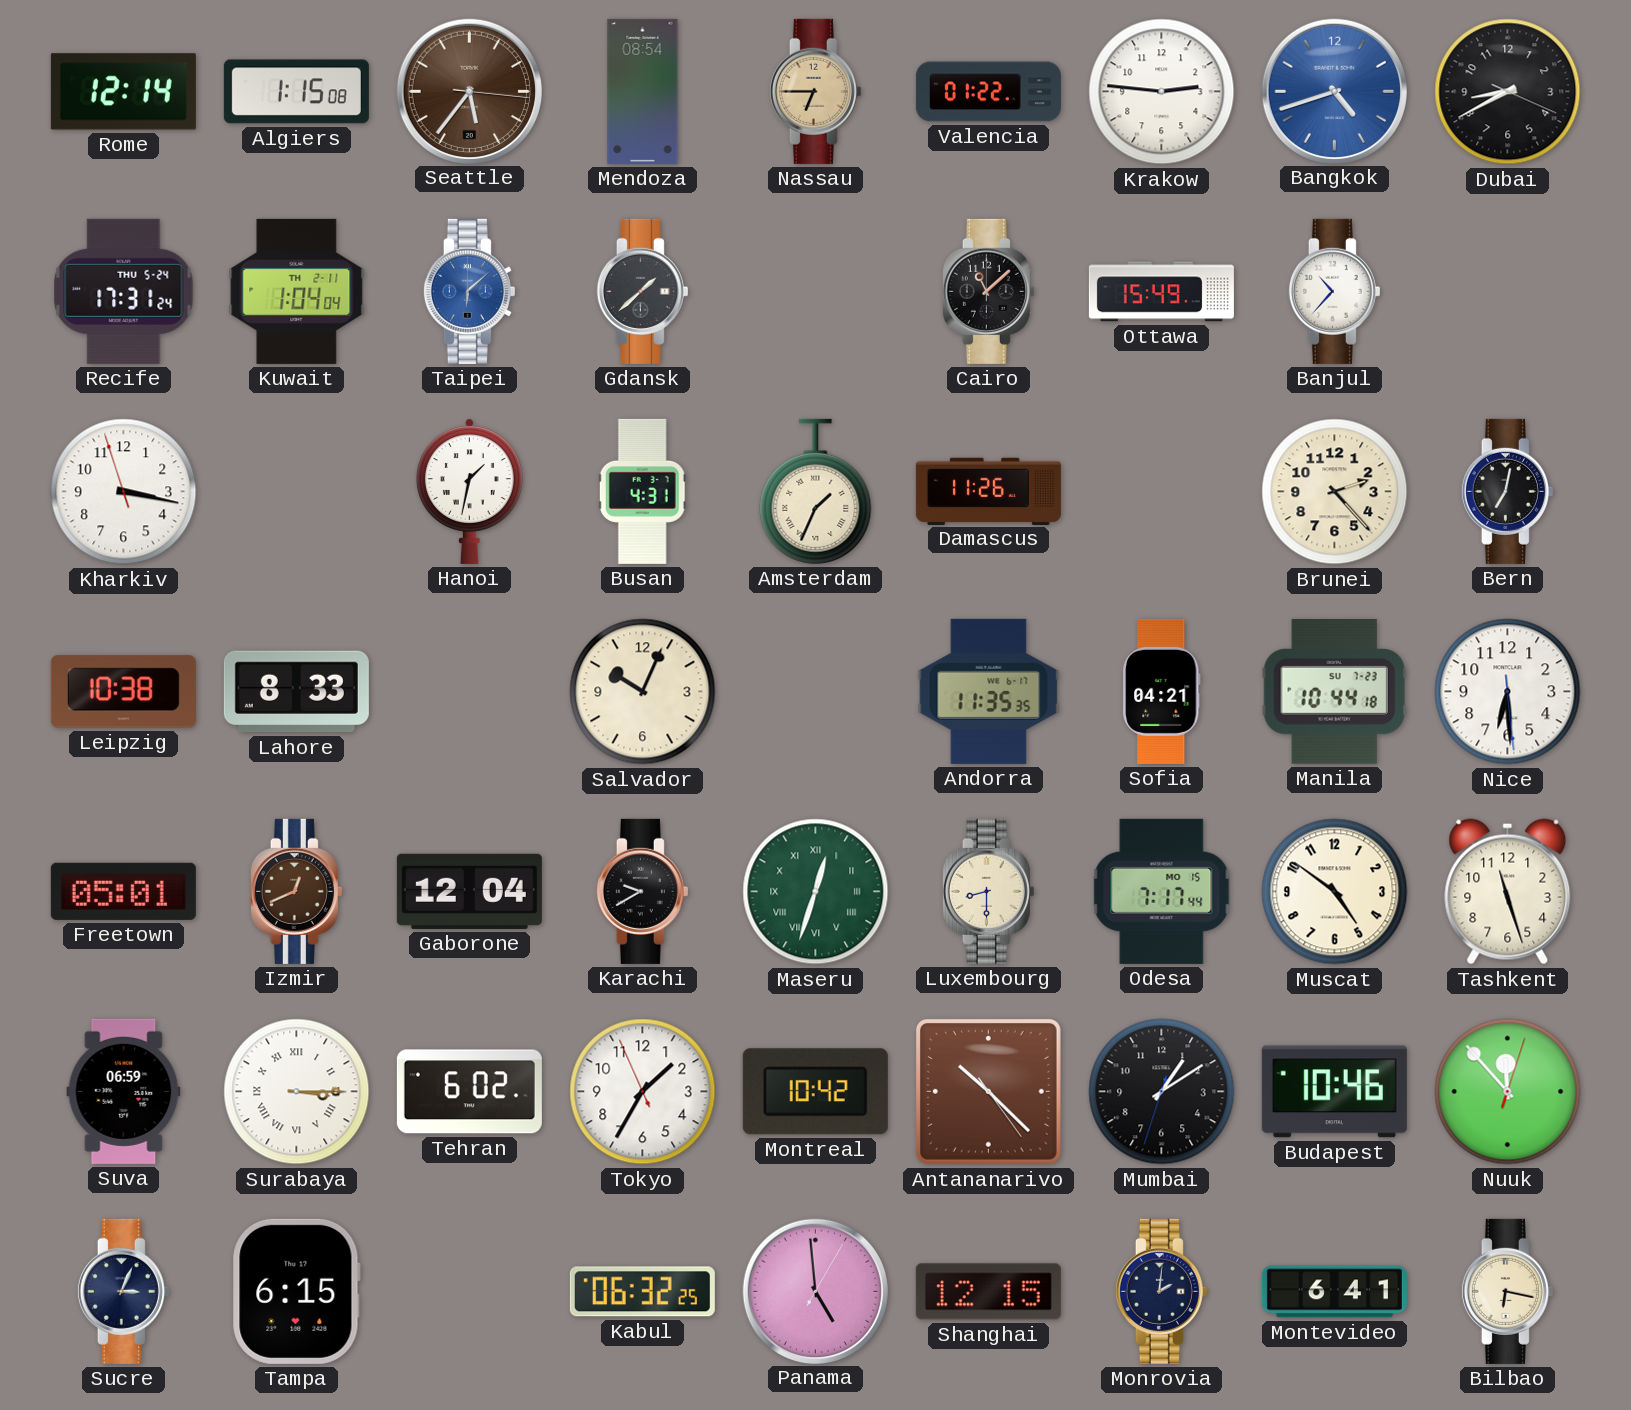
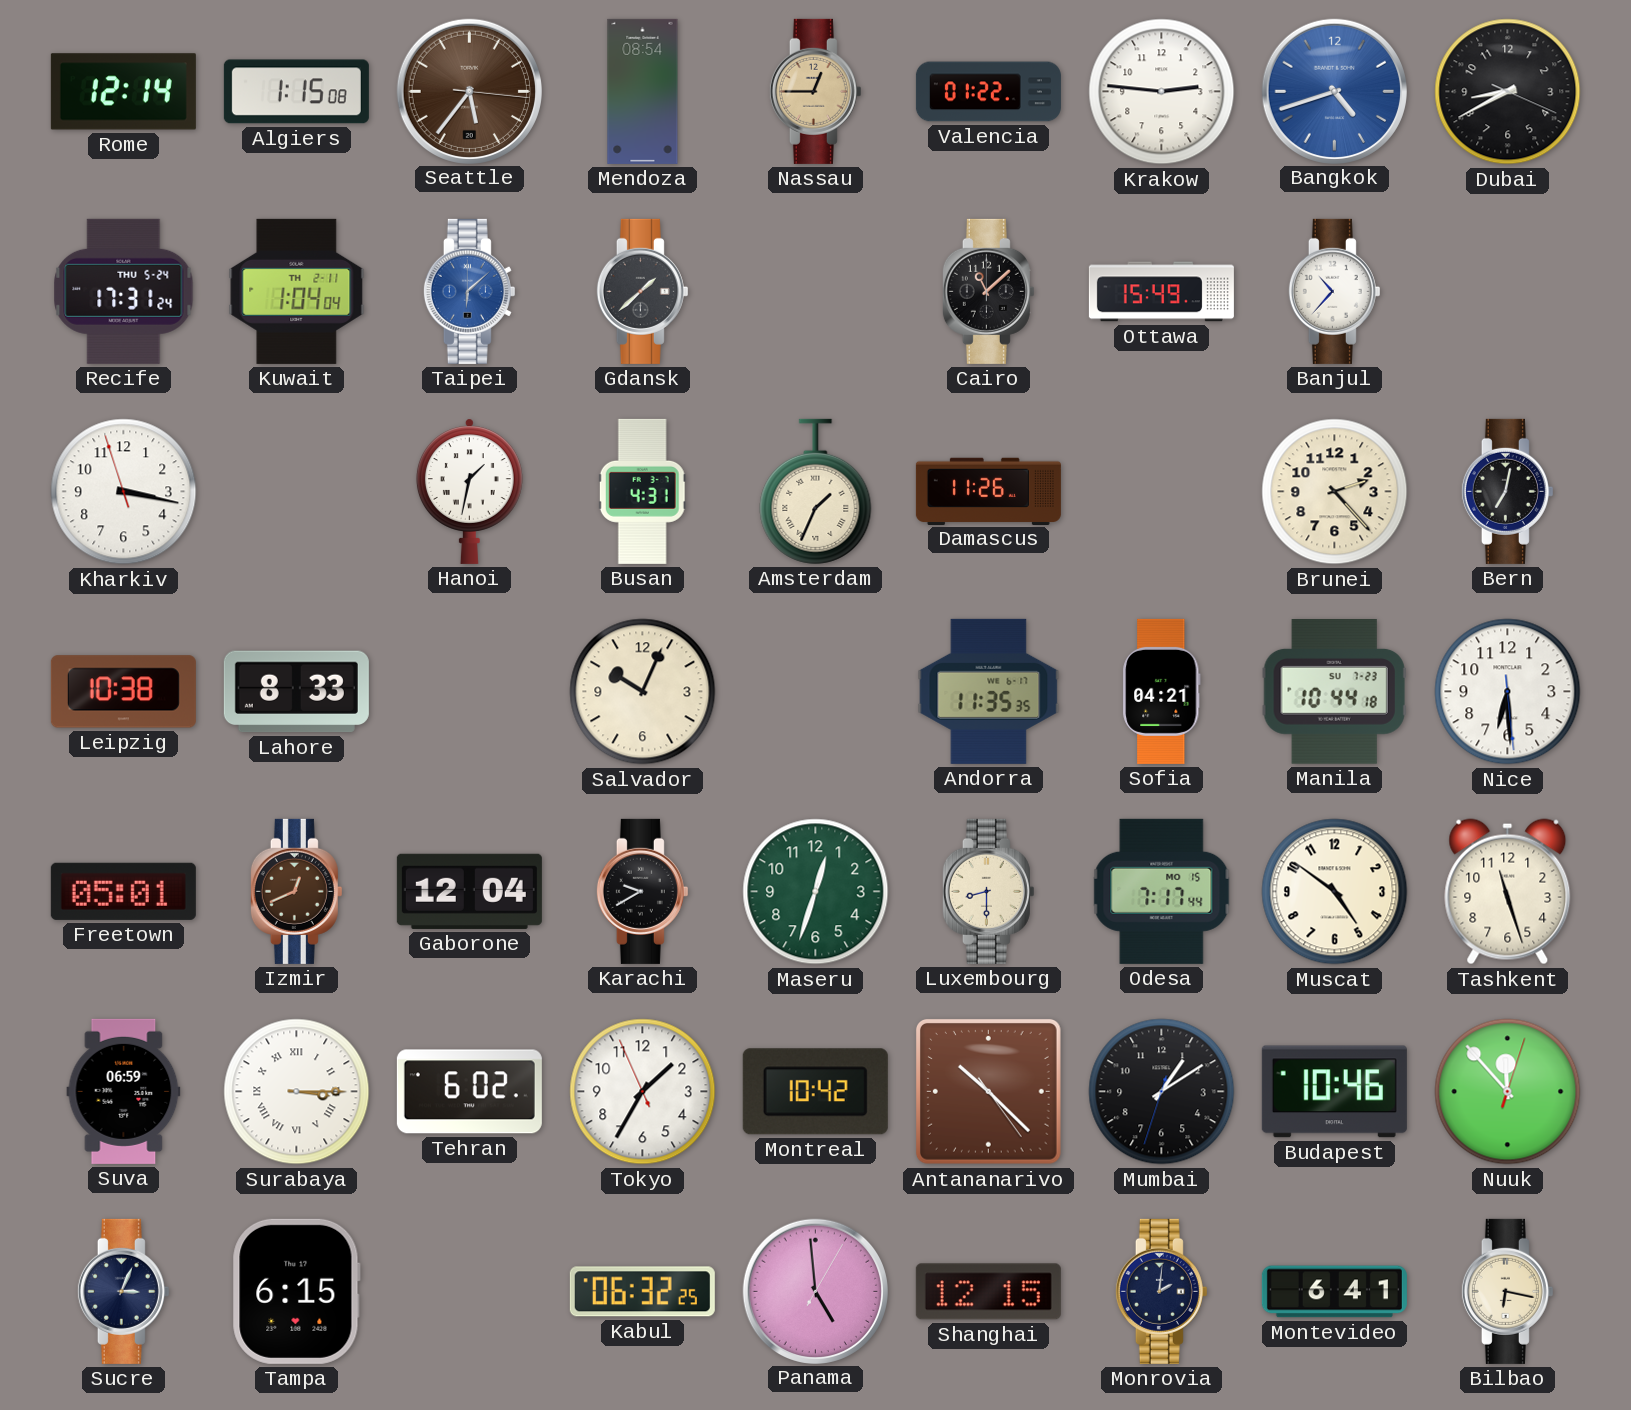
Nassau: 6:45 -> 12:45 (815, 91)
Maseru numerals: Roman -> Arabic (816, 892)
